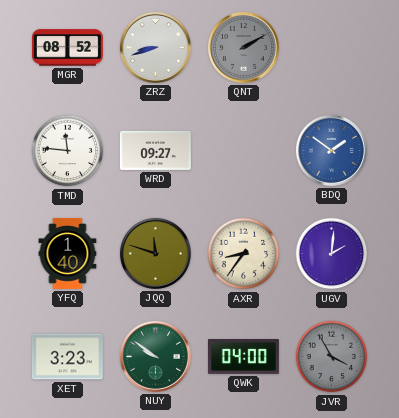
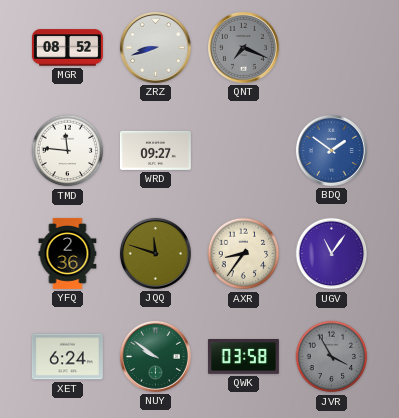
QNT: 2:10 -> 7:19 (243, 47)
YFQ: 1:40 -> 2:36 (68, 253)
UGV: 2:01 -> 11:06 (332, 254)
XET: 3:23 -> 6:24 (67, 357)
QWK: 04:00 -> 03:58 (243, 357)
